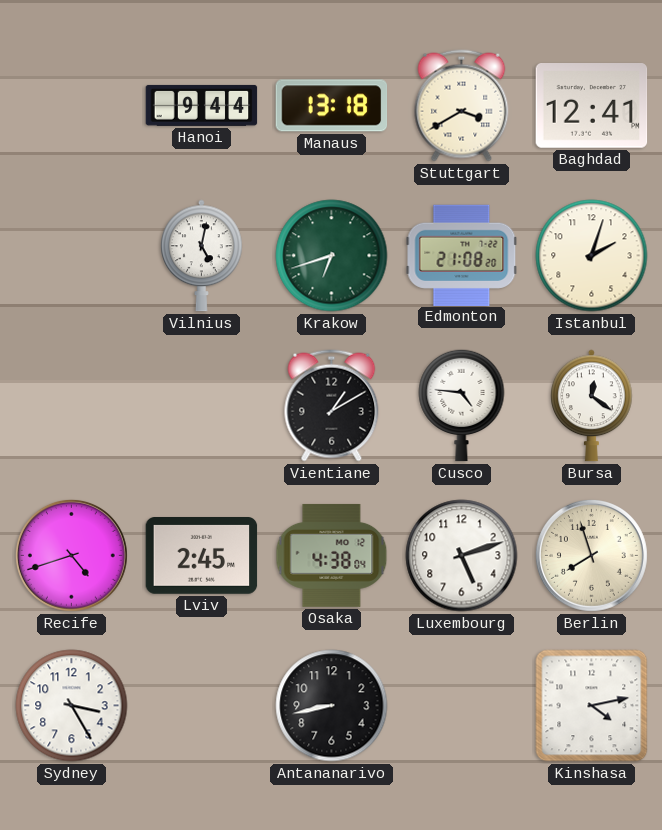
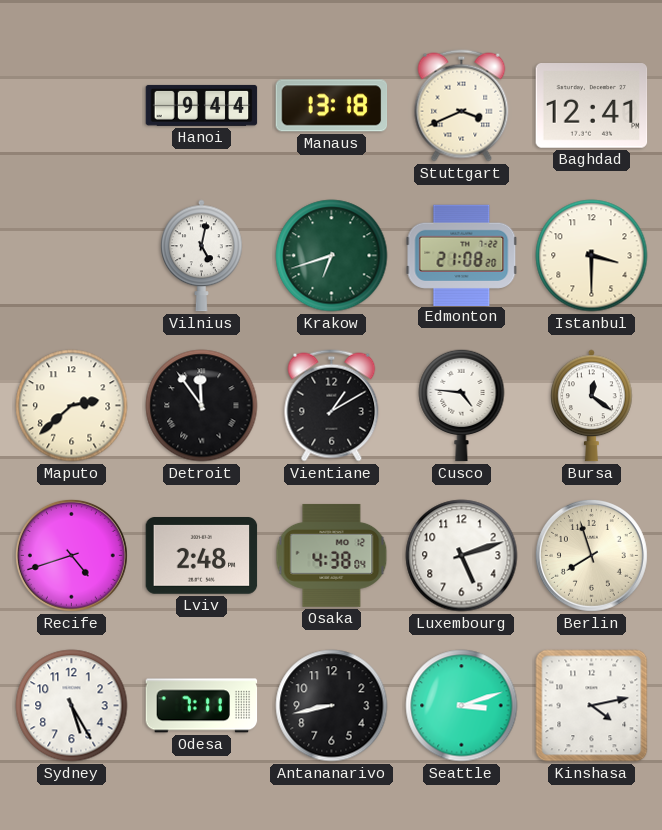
Stuttgart: 3:40 -> 3:41 (462, 106)
Istanbul: 2:03 -> 3:30 (592, 256)
Maputo: none -> 2:38 (72, 406)
Detroit: none -> 11:54 (202, 406)
Lviv: 2:45 -> 2:48 (202, 556)
Sydney: 3:25 -> 5:25 (72, 706)
Odesa: none -> 7:11 (202, 706)
Seattle: none -> 3:12 (462, 706)
